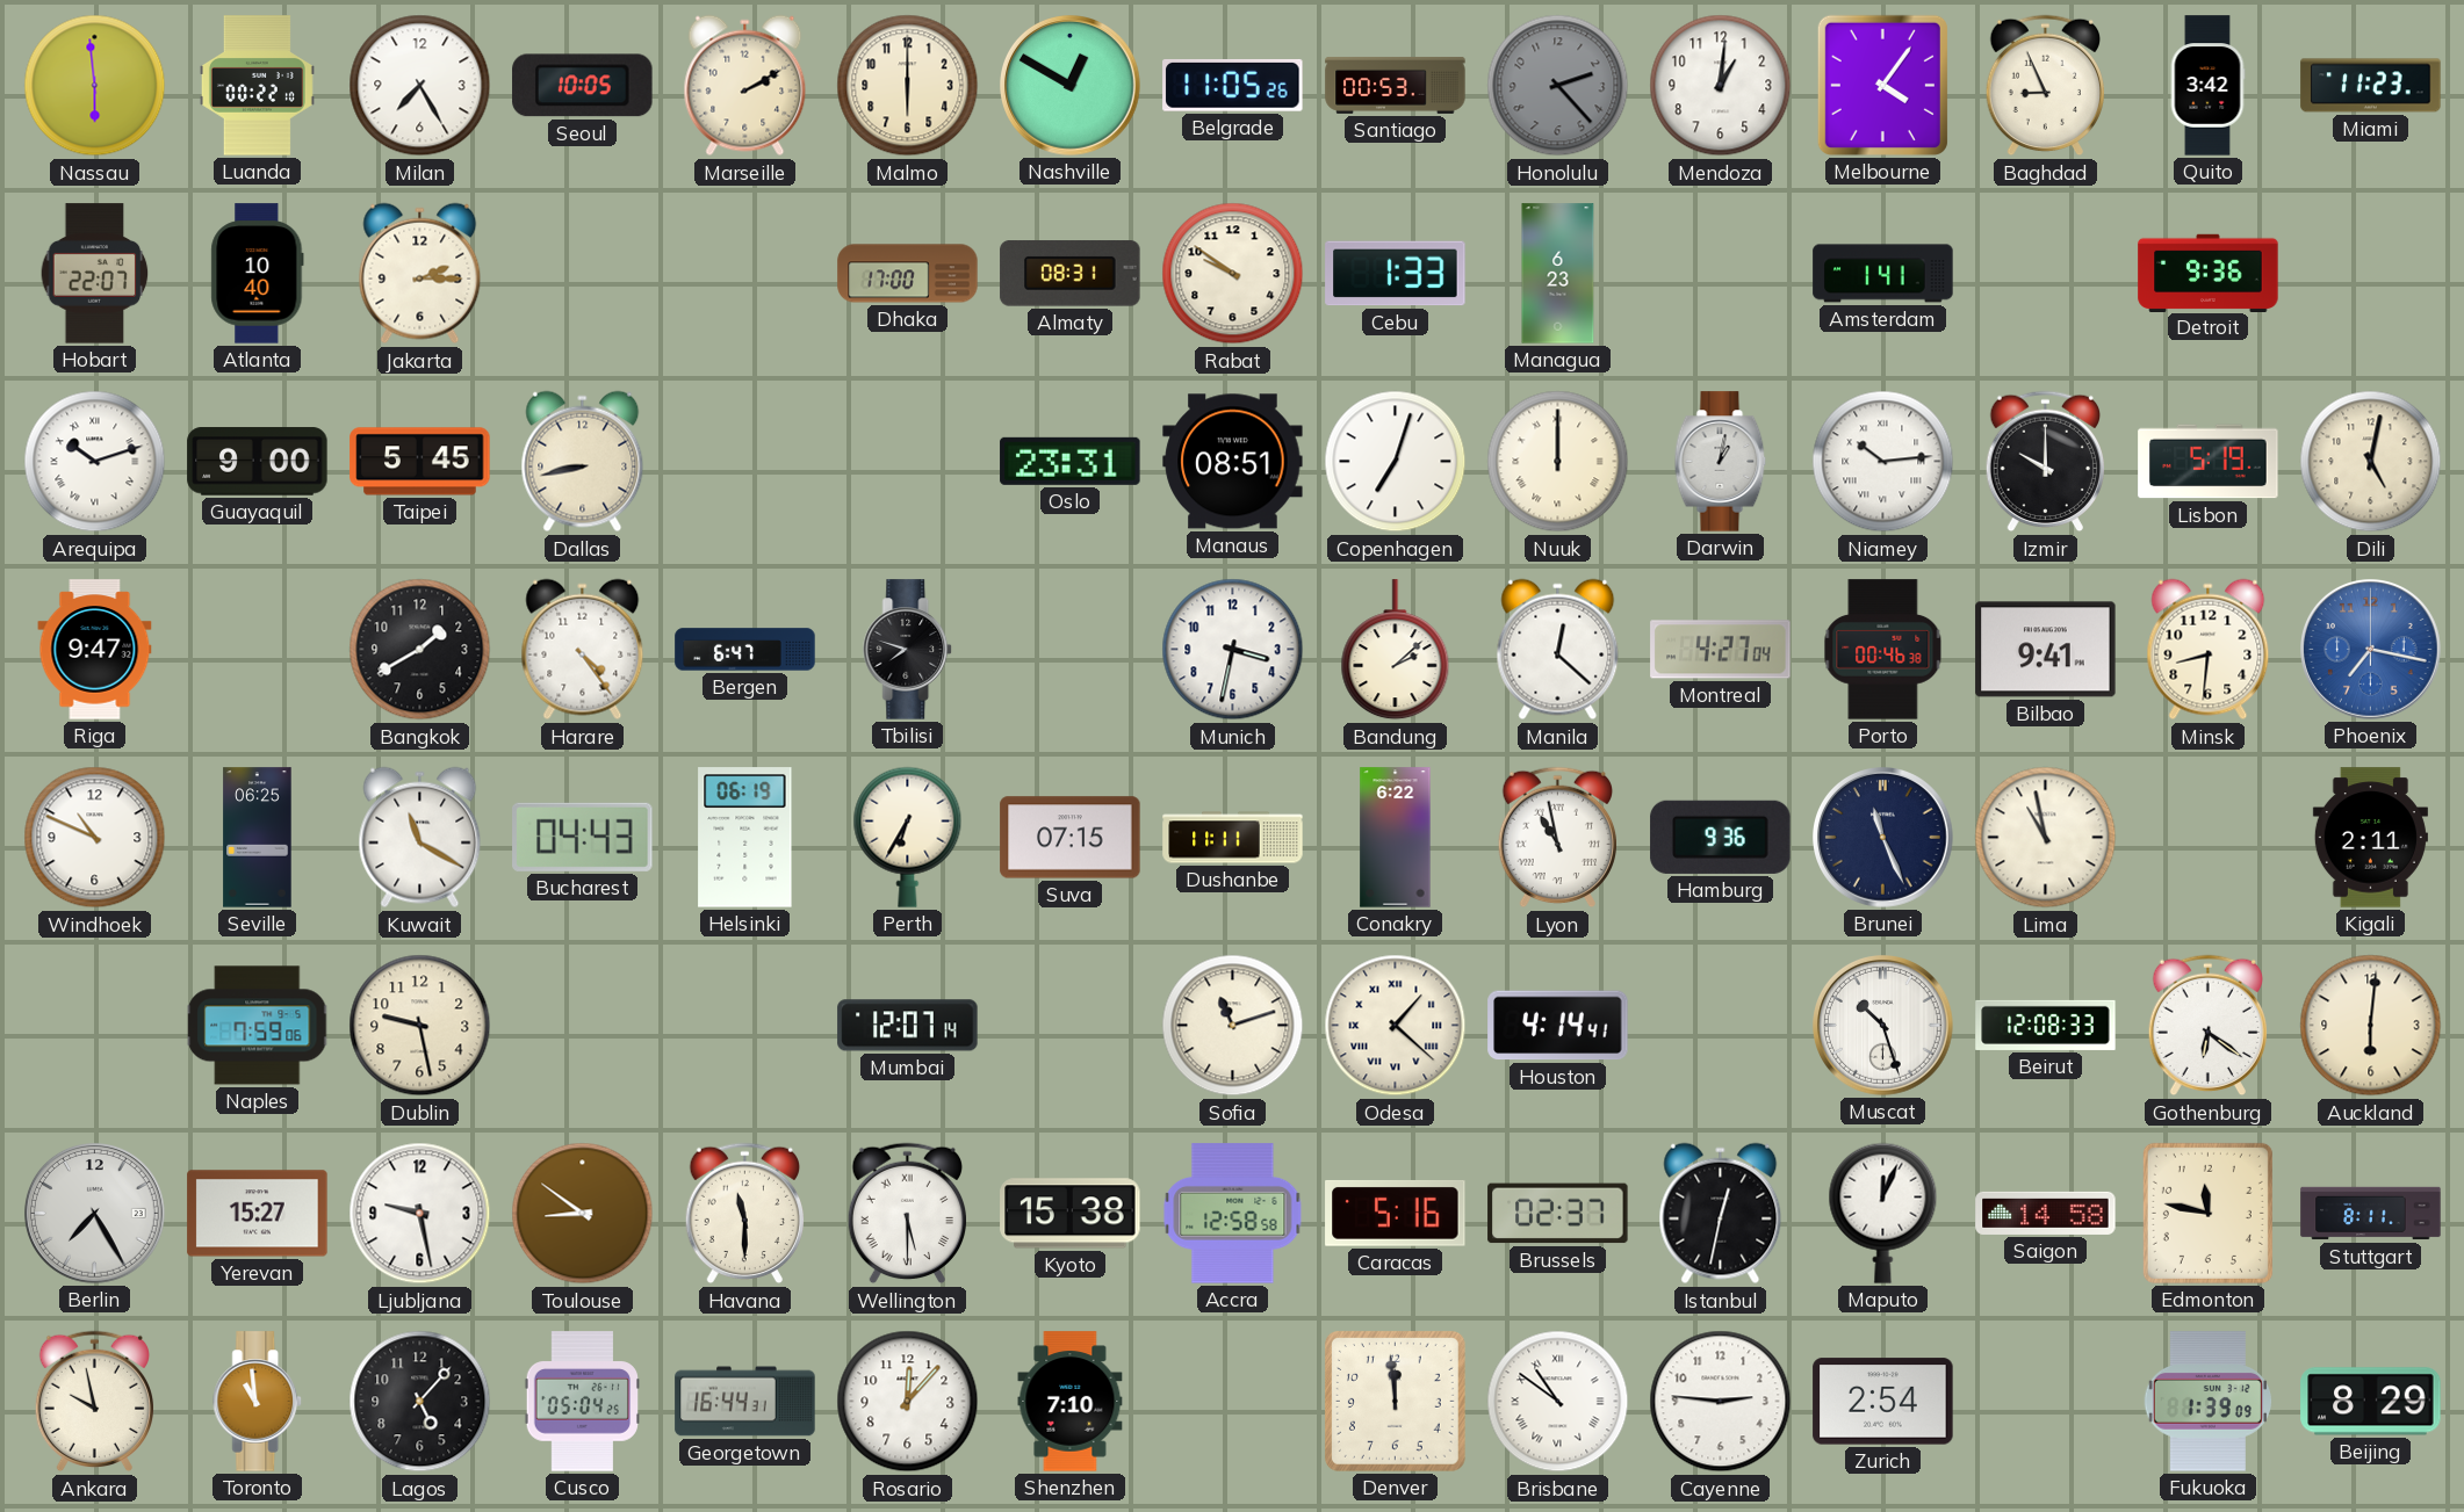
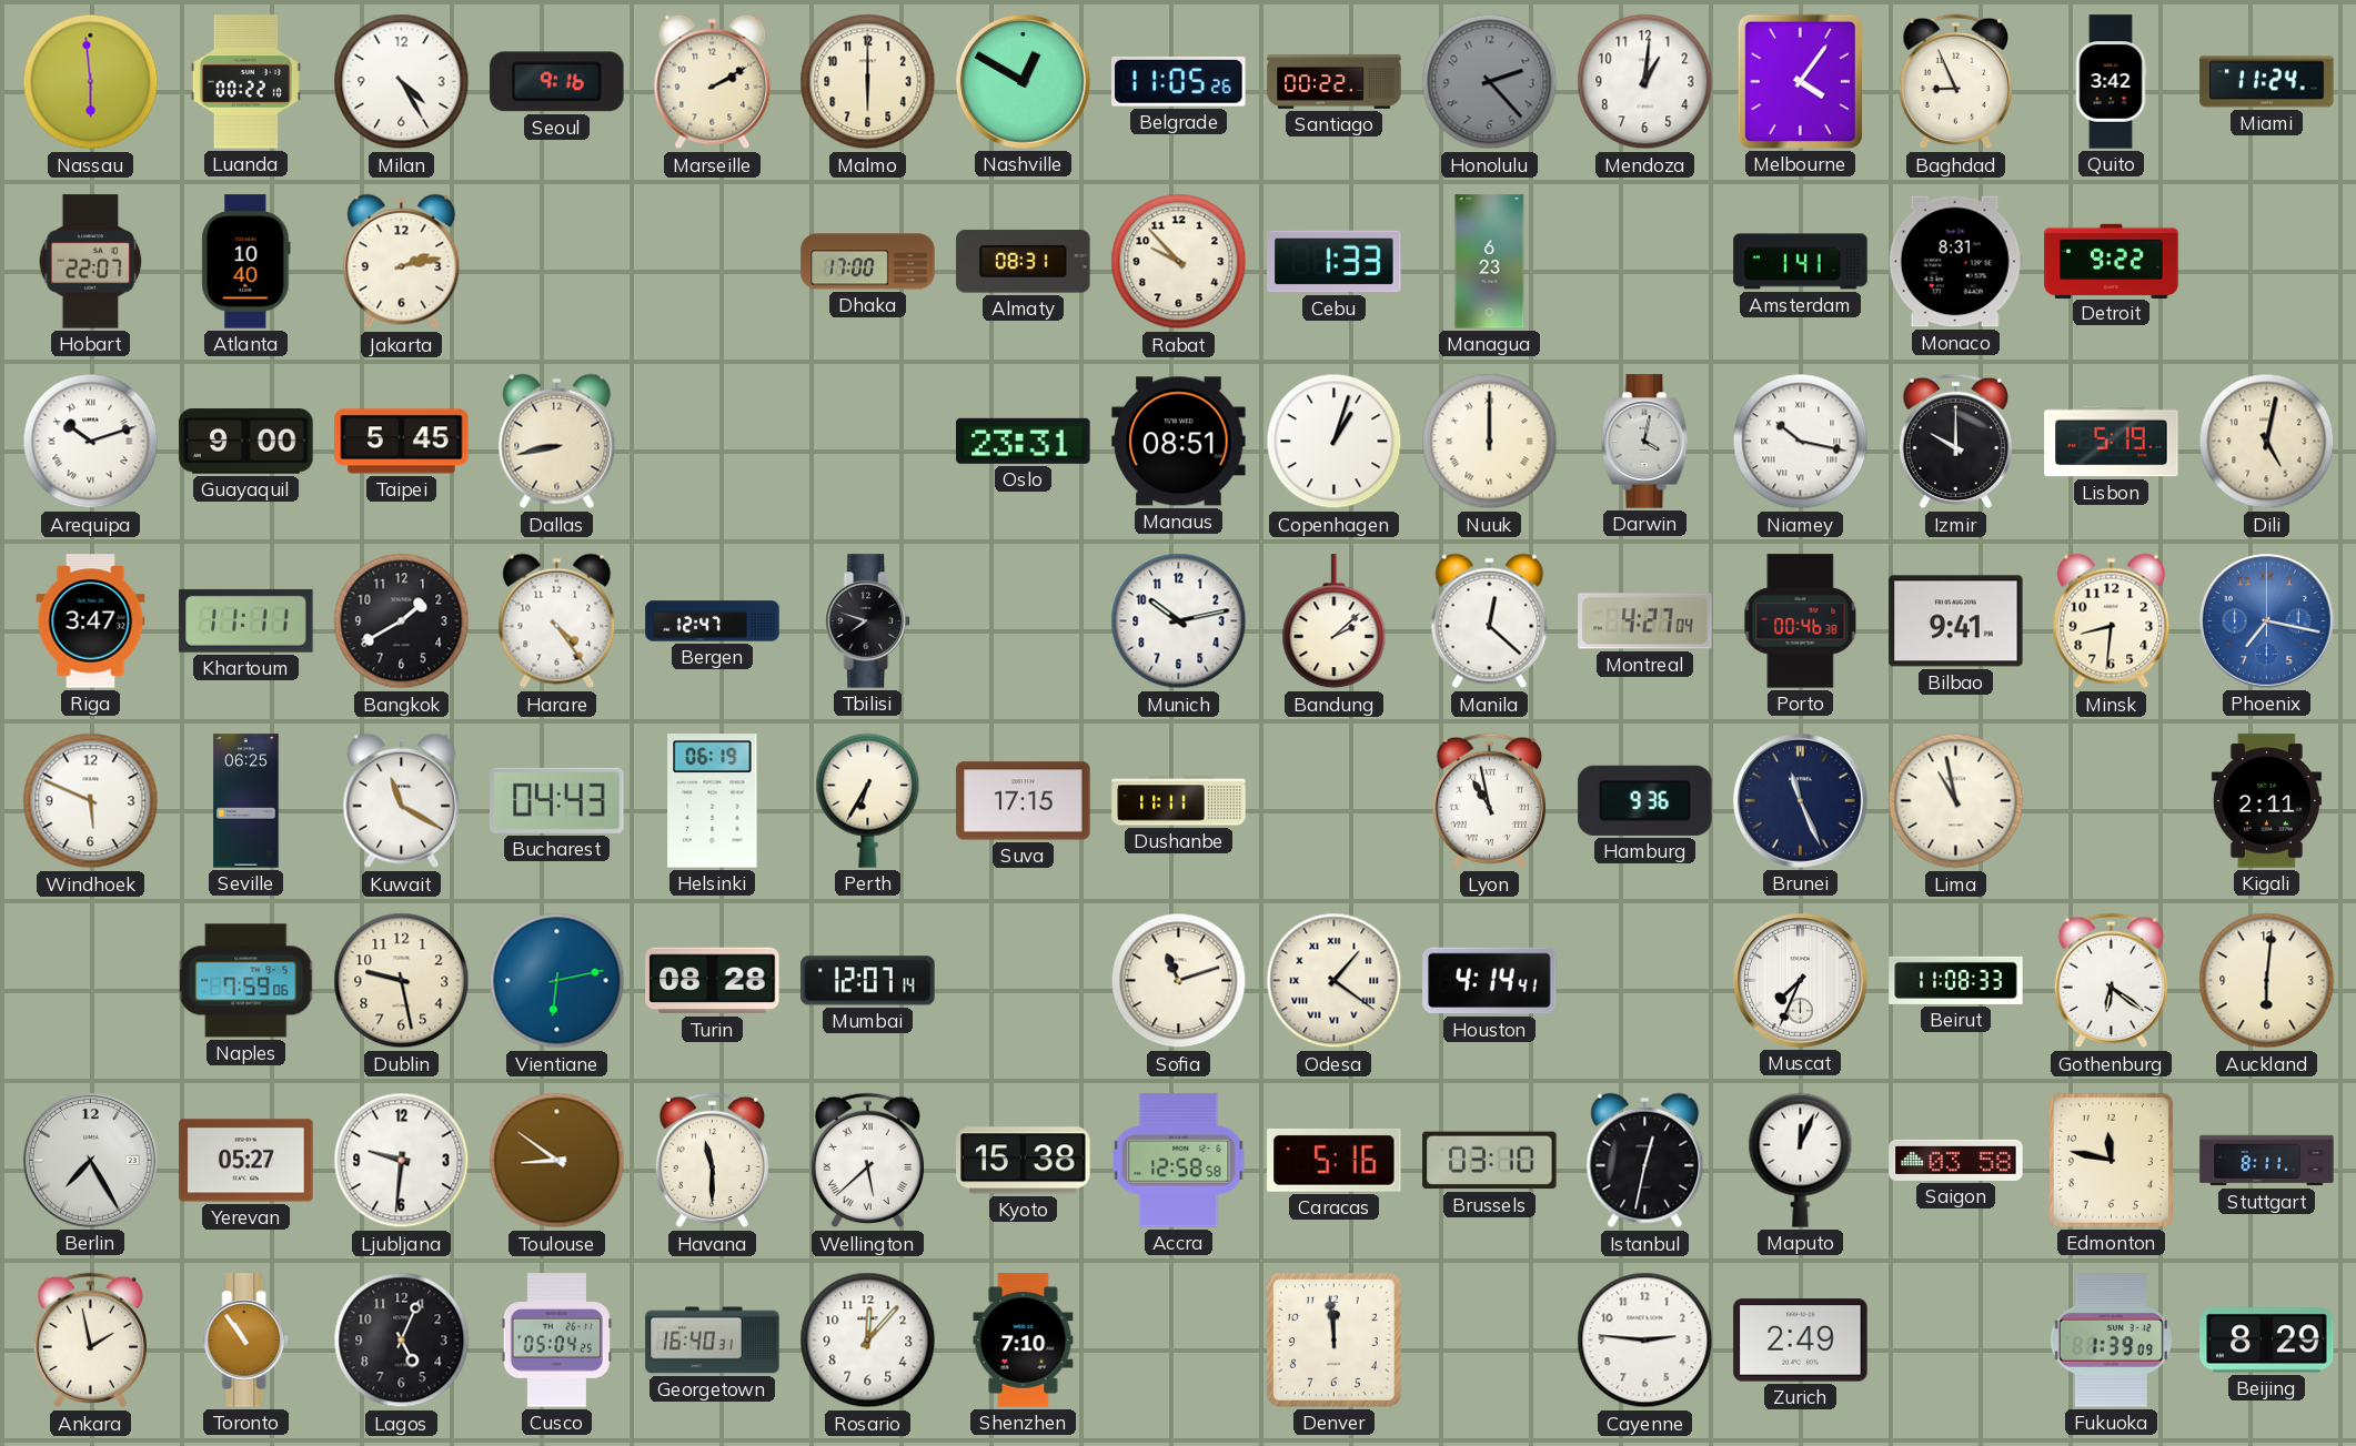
Milan: 7:25 -> 4:25 (402, 82)
Seoul: 10:05 -> 9:16 (557, 82)
Santiago: 00:53 -> 00:22 (1335, 81)
Miami: 11:23 -> 11:24 (2267, 82)
Jakarta: 2:15 -> 2:13 (402, 262)
Rabat: 9:51 -> 9:53 (1179, 262)
Monaco: none -> 8:31 (1955, 262)
Detroit: 9:36 -> 9:22 (2112, 261)
Copenhagen: 7:03 -> 1:03 (1335, 442)
Darwin: 1:02 -> 4:02 (1645, 442)
Niamey: 10:14 -> 10:17 (1801, 442)
Riga: 9:47 -> 3:47 (91, 621)
Khartoum: none -> 11:11 (246, 620)
Bergen: 6:47 -> 12:47 (713, 621)
Munich: 3:32 -> 10:13 (1179, 621)
Windhoek: 10:49 -> 5:49 (91, 801)
Suva: 07:15 -> 17:15 (1024, 801)
Conakry: 6:22 -> none (1396, 838)
Vientiane: none -> 6:13 (557, 981)
Turin: none -> 08:28 (713, 981)
Odesa: 1:22 -> 1:21 (1335, 981)
Muscat: 10:27 -> 7:34 (1801, 981)
Beirut: 12:08 -> 11:08 (1956, 980)
Yerevan: 15:27 -> 05:27 (246, 1161)
Ljubljana: 9:28 -> 9:31 (402, 1161)
Wellington: 5:30 -> 5:38 (868, 1161)
Brussels: 02:37 -> 03:10 (1490, 1161)
Saigon: 14:58 -> 03:58 (1956, 1160)
Ankara: 9:58 -> 1:58 (91, 1341)
Toronto: 10:59 -> 10:54 (246, 1341)
Lagos: 5:07 -> 5:04 (402, 1341)
Georgetown: 16:44 -> 16:40 (713, 1341)
Brisbane: 10:51 -> none (1558, 1402)
Zurich: 2:54 -> 2:49 (1801, 1341)
